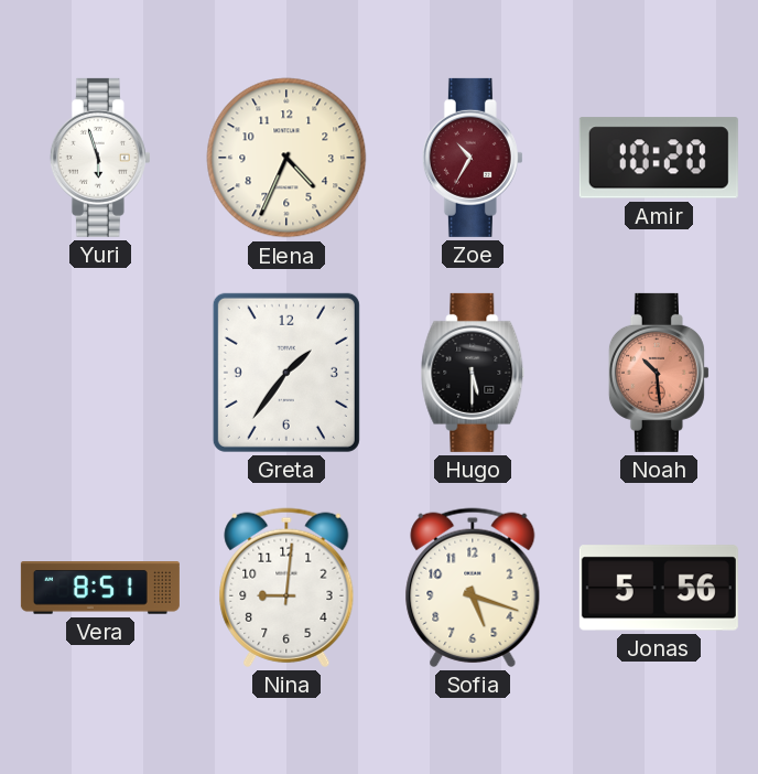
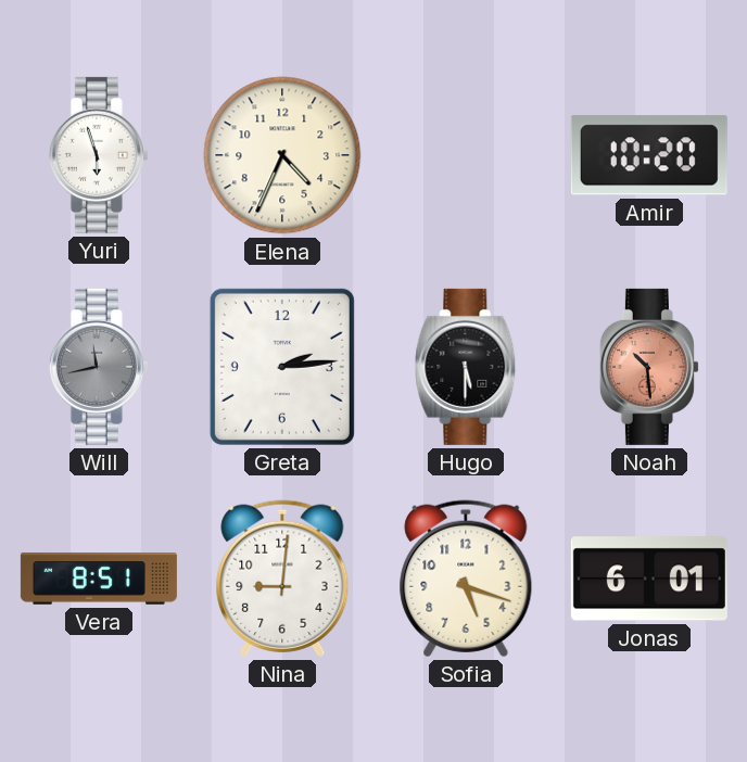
Zoe: 10:35 -> none (473, 158)
Will: none -> 11:43 (99, 367)
Greta: 1:36 -> 2:14 (282, 367)
Jonas: 5:56 -> 6:01 (649, 579)
